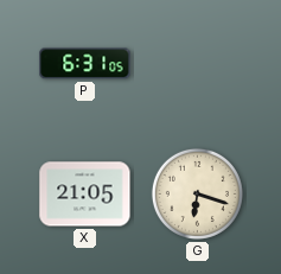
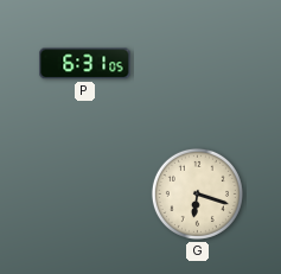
X: 21:05 -> none (85, 195)
